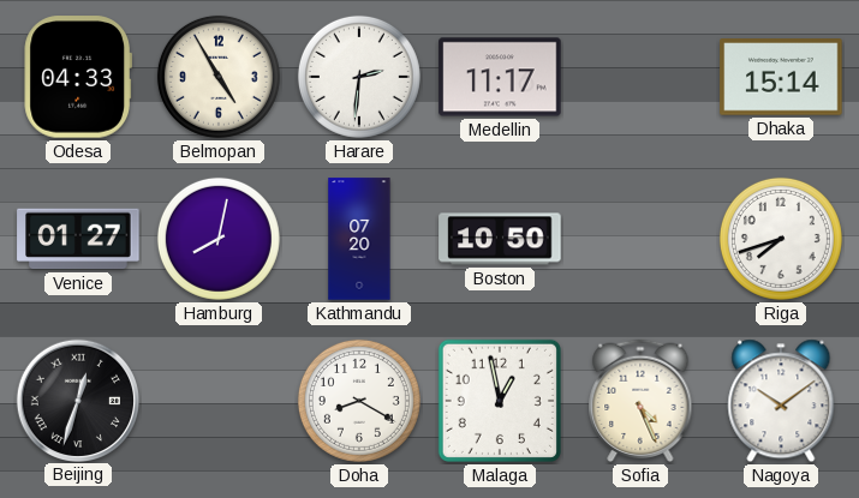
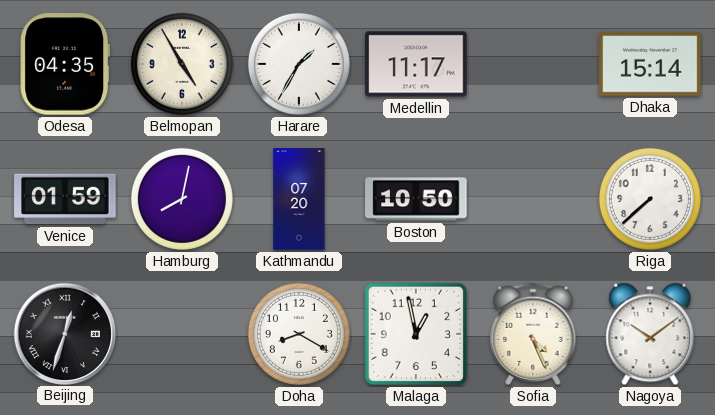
Odesa: 04:33 -> 04:35 (64, 64)
Harare: 2:31 -> 1:35 (299, 64)
Venice: 01:27 -> 01:59 (65, 199)
Riga: 7:42 -> 7:38 (650, 199)
